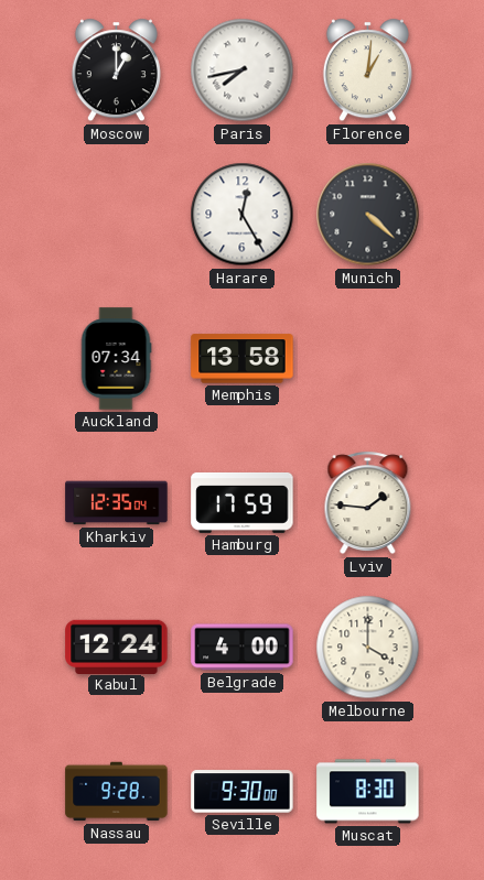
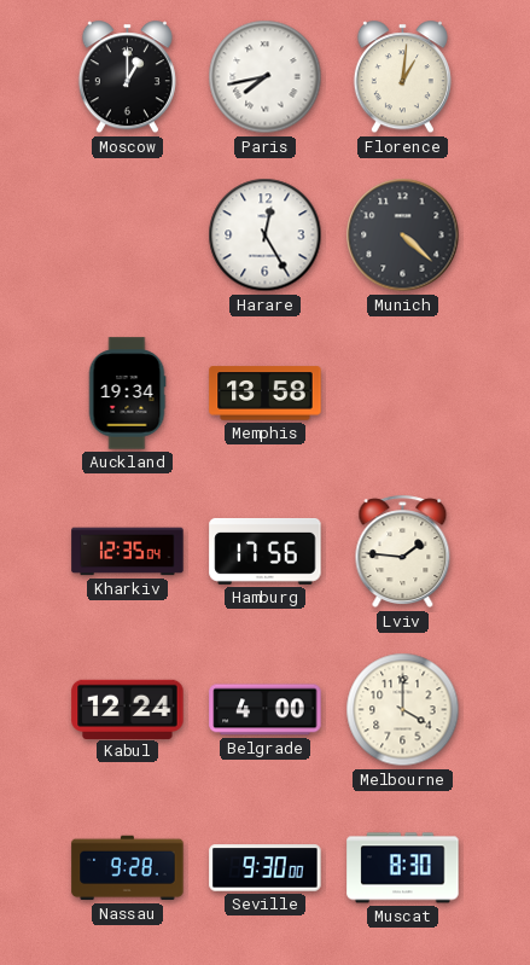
Auckland: 07:34 -> 19:34 (127, 394)
Hamburg: 17:59 -> 17:56 (266, 551)
